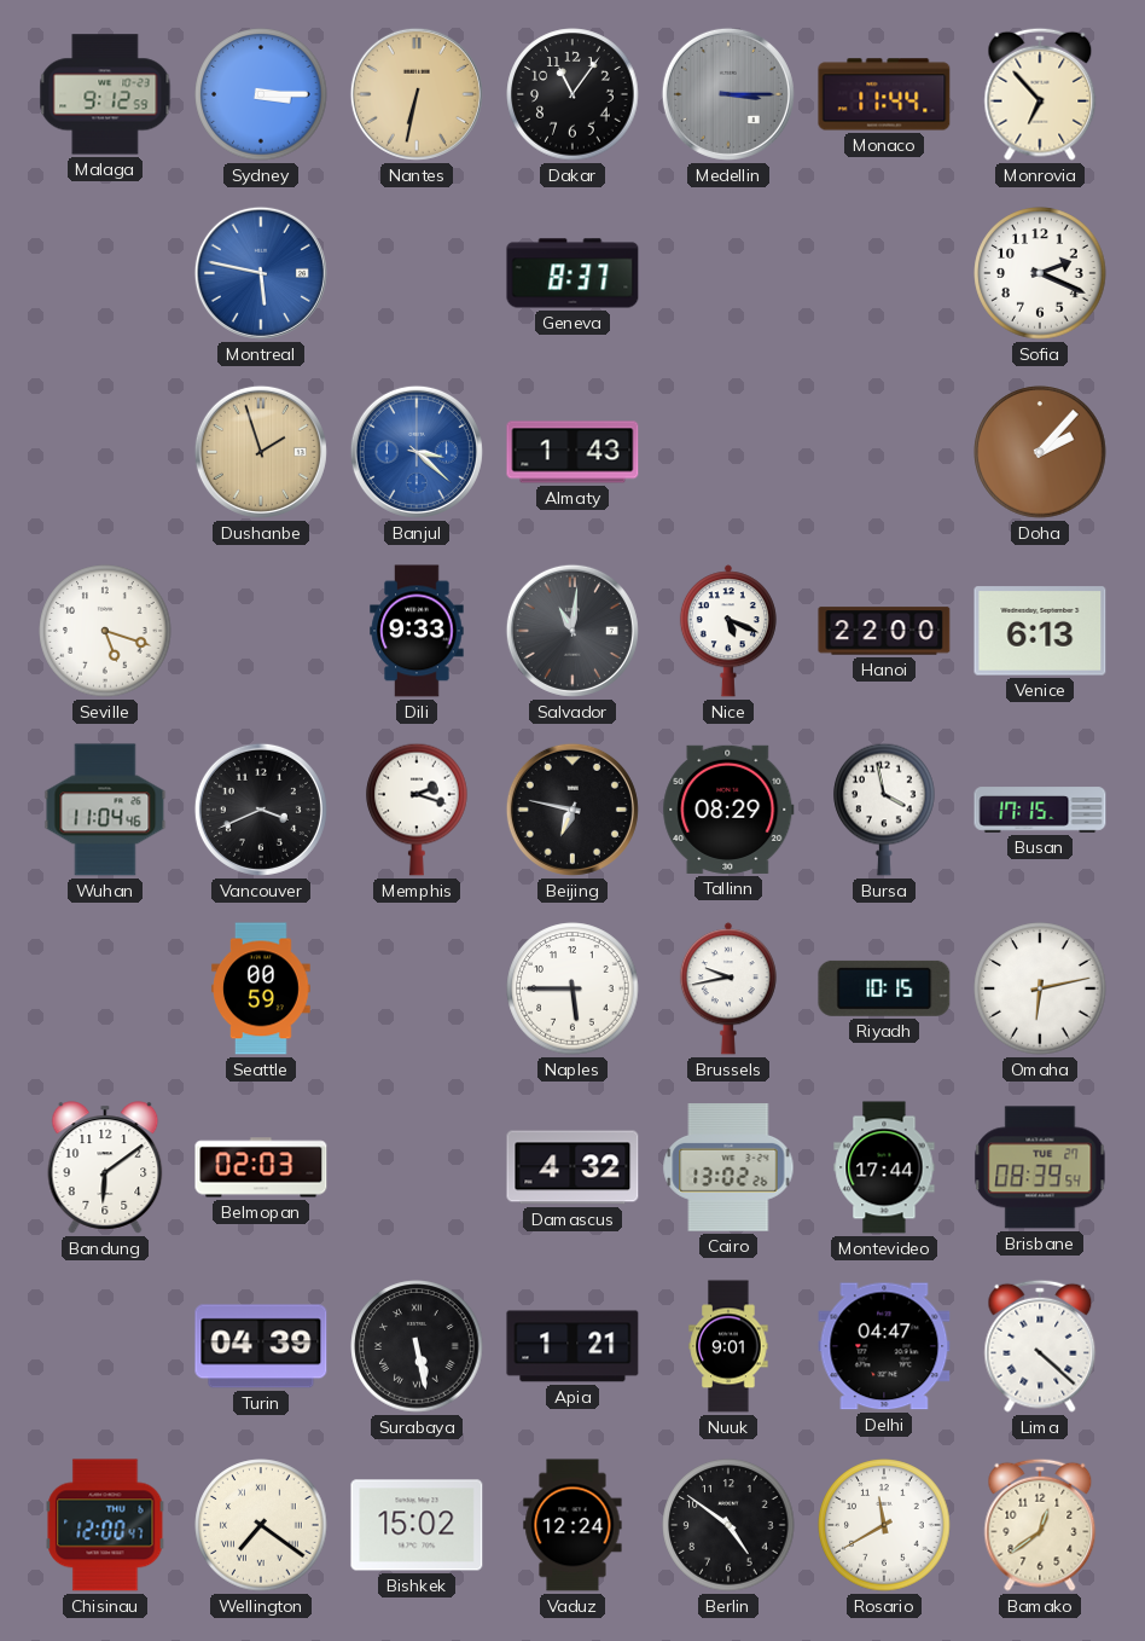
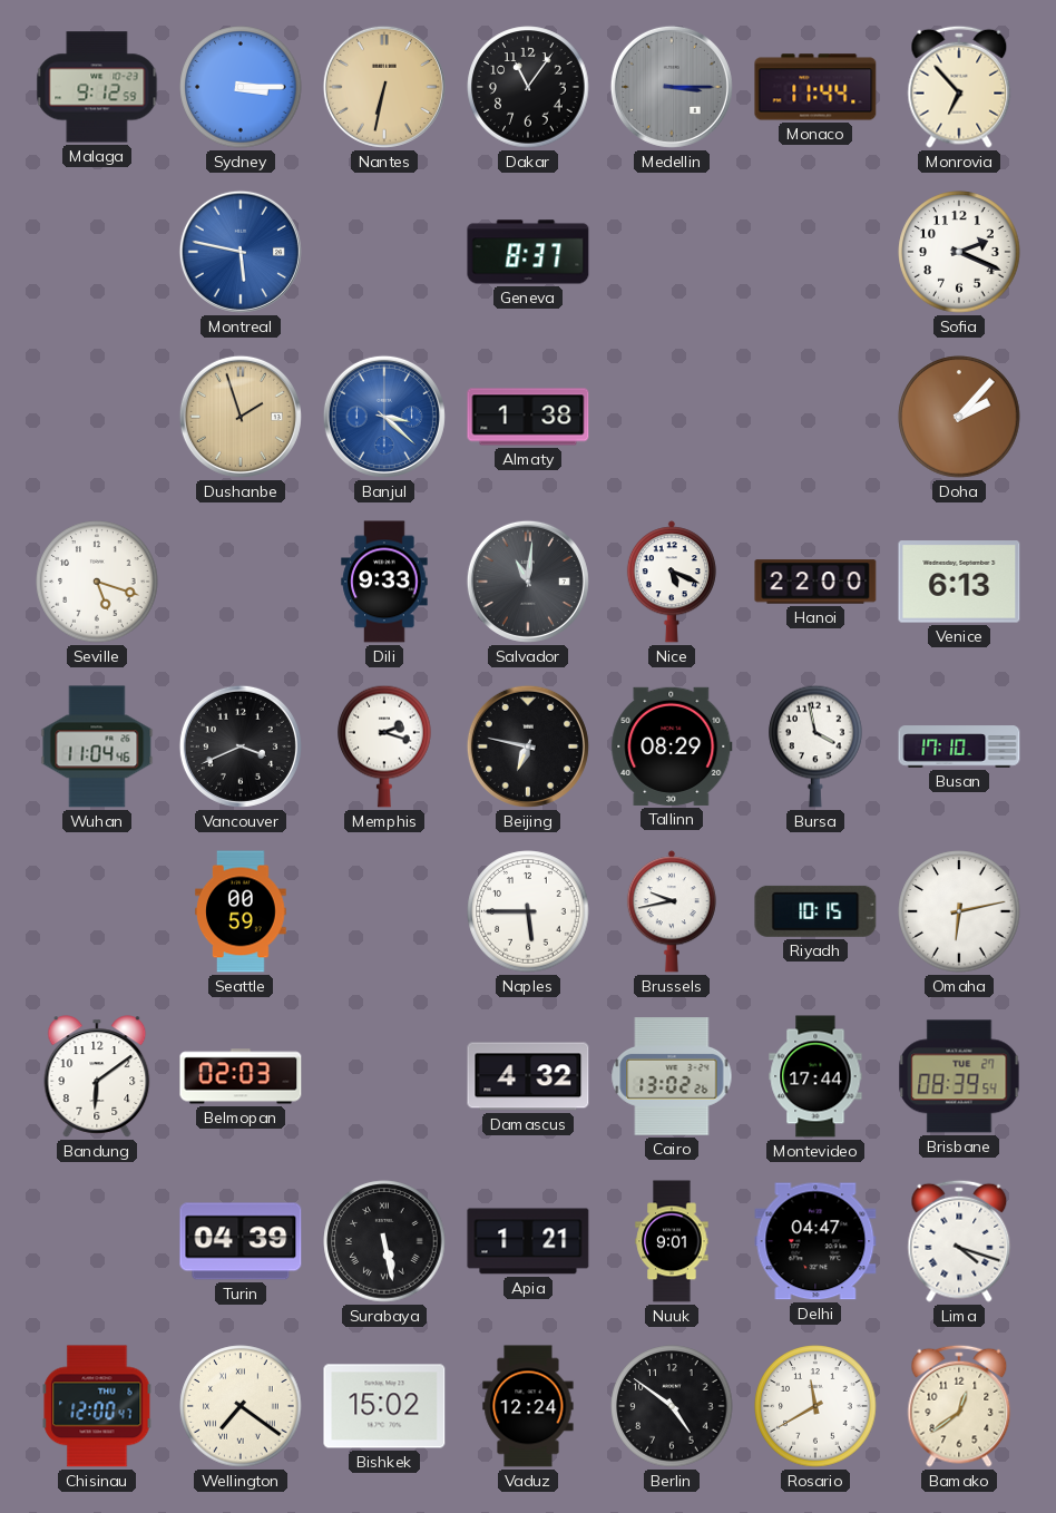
Almaty: 1:43 -> 1:38 (528, 417)
Busan: 17:15 -> 17:10 (959, 746)
Lima: 4:22 -> 4:18 (959, 1241)
